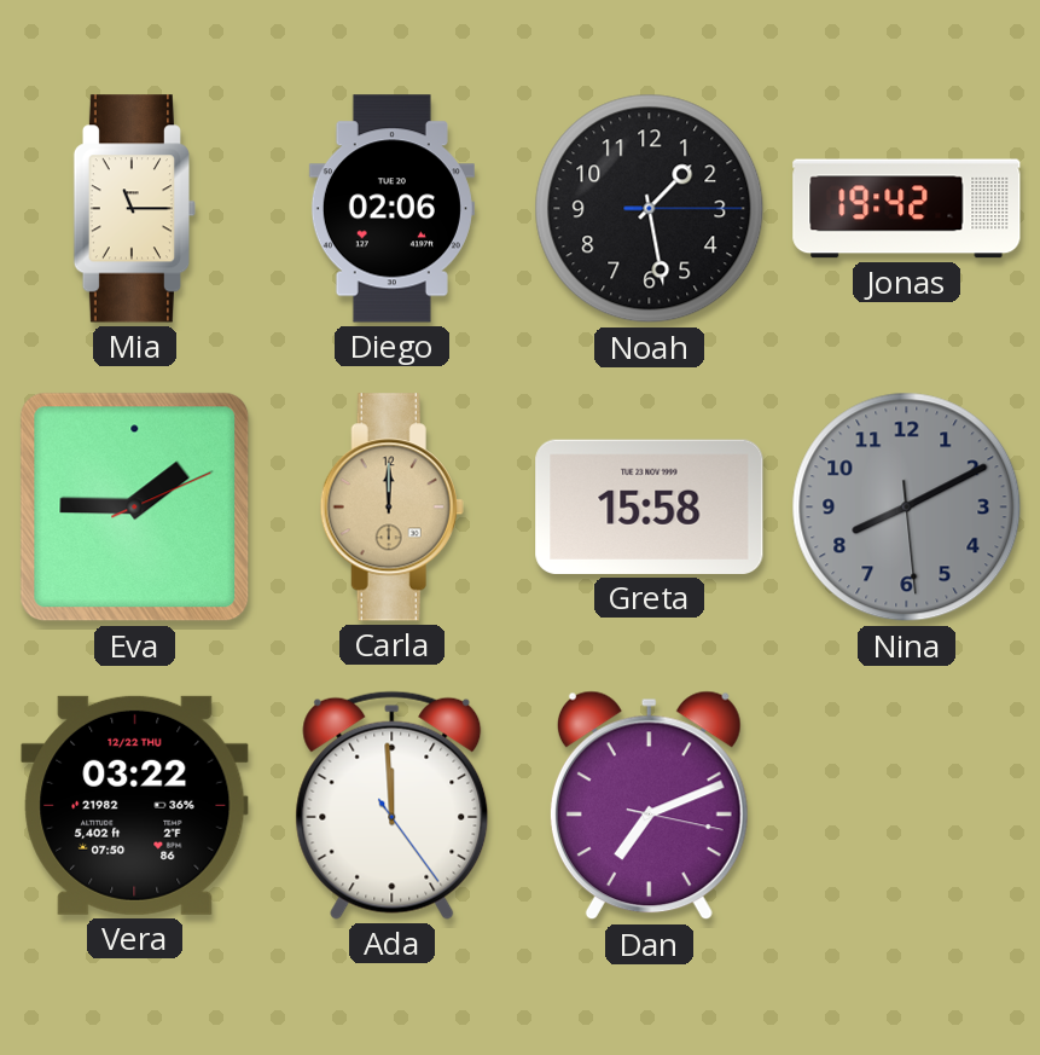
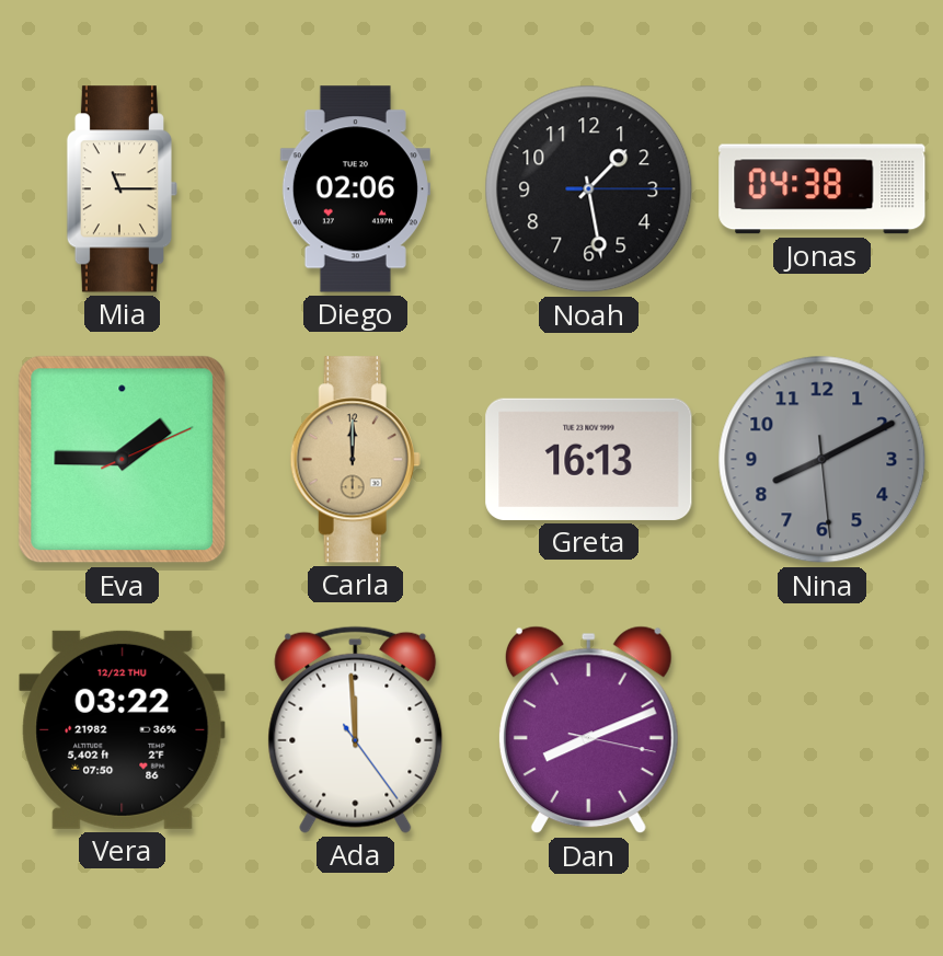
Jonas: 19:42 -> 04:38 (823, 189)
Greta: 15:58 -> 16:13 (589, 459)
Dan: 7:11 -> 8:11 (588, 730)
